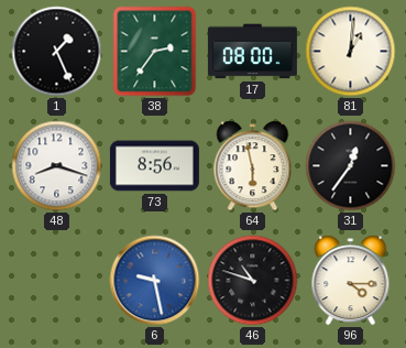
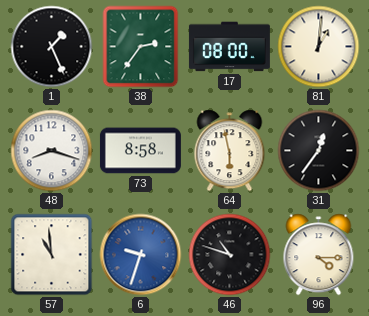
73: 8:56 -> 8:58 (140, 151)
57: none -> 10:59 (52, 255)
6: 9:28 -> 9:33 (141, 255)
